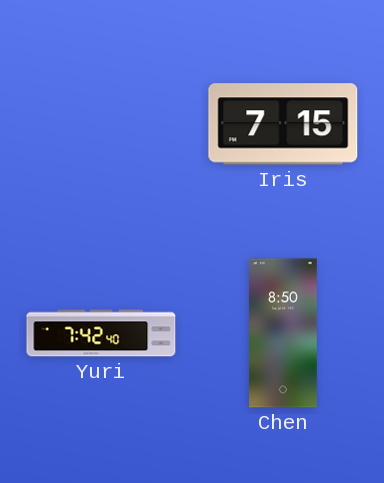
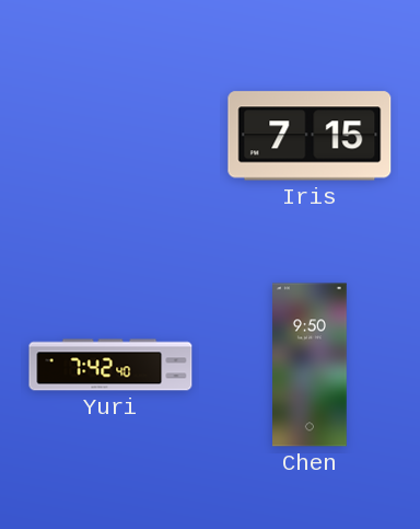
Chen: 8:50 -> 9:50 (311, 365)
